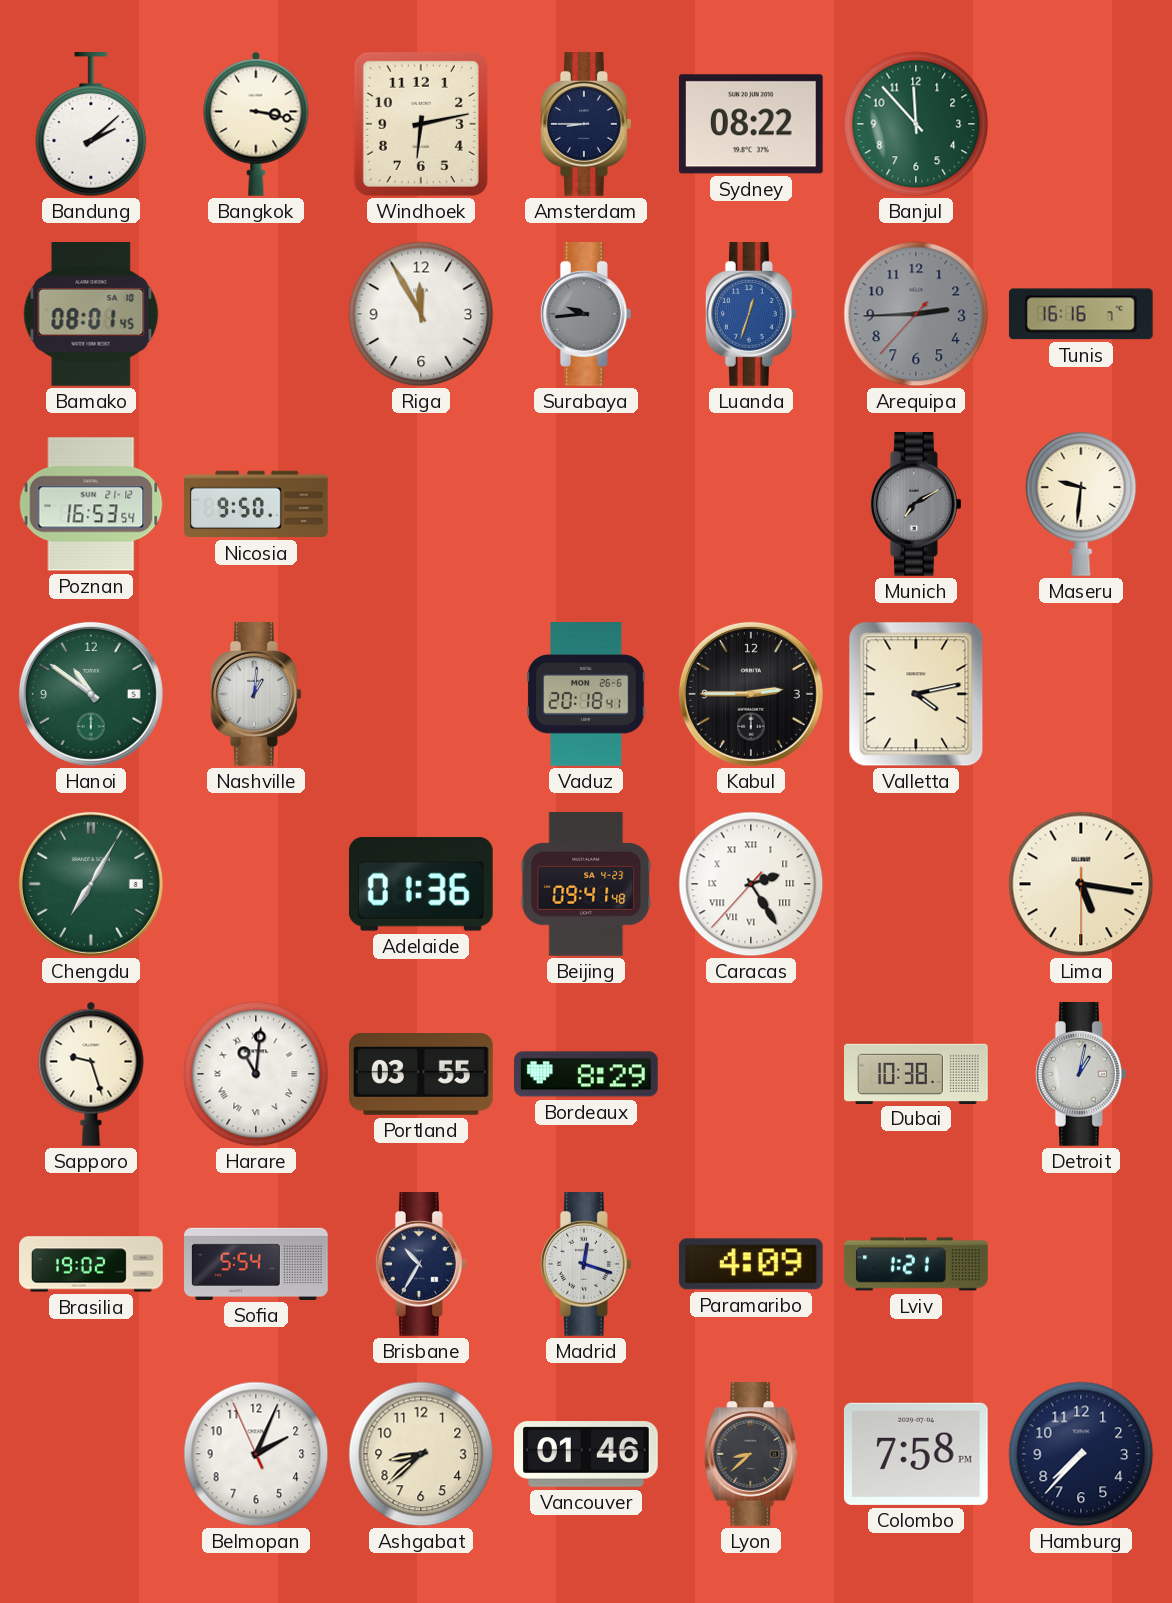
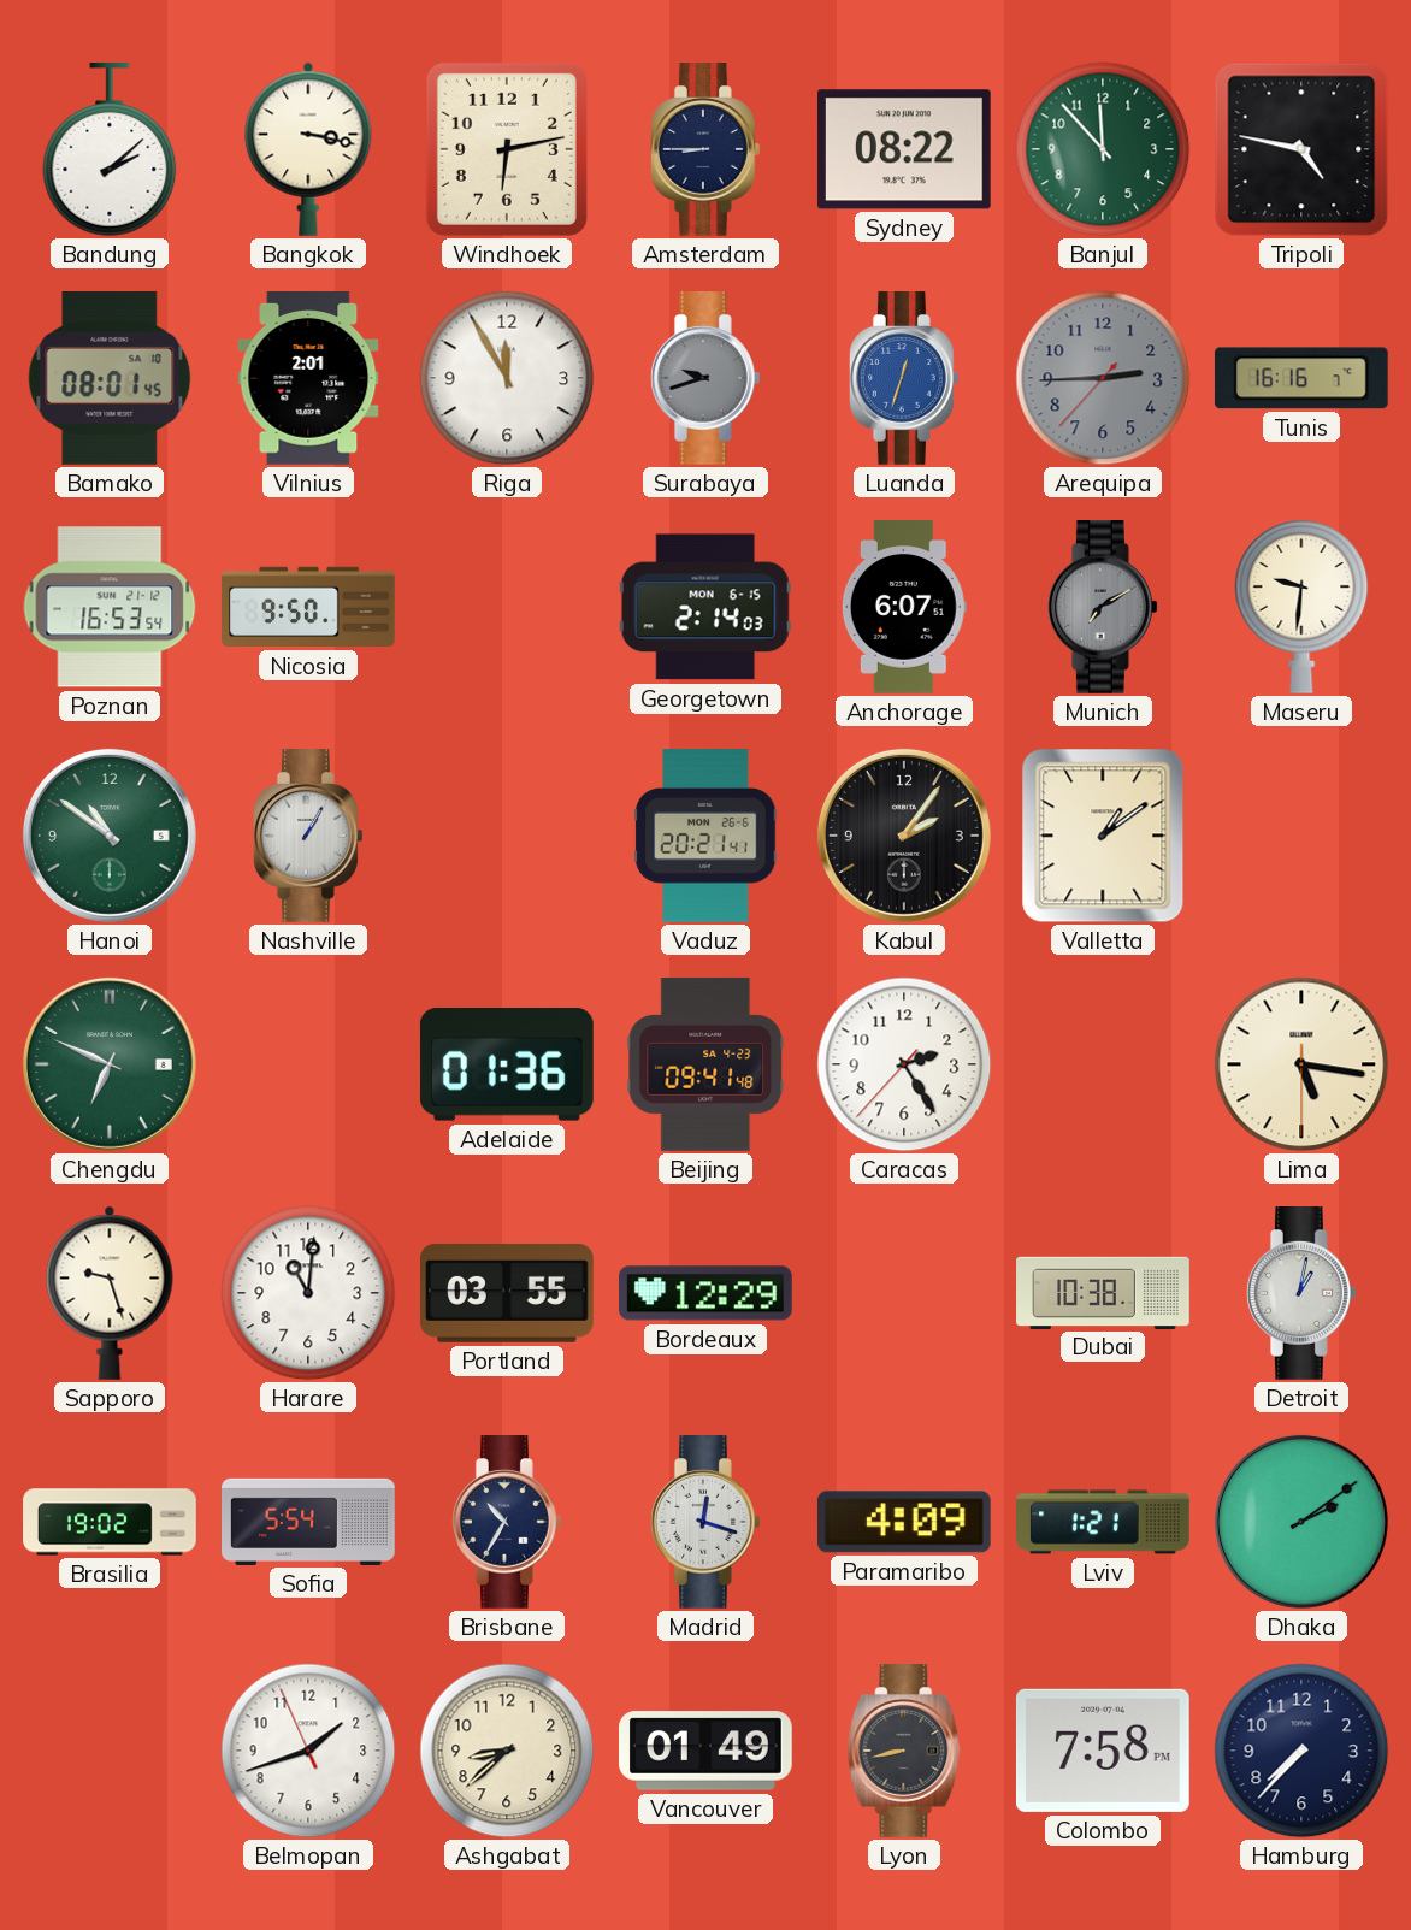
Tripoli: none -> 4:47 (1301, 149)
Vilnius: none -> 2:01 (308, 379)
Surabaya: 9:44 -> 9:42 (707, 379)
Georgetown: none -> 2:14 (705, 607)
Anchorage: none -> 6:07 (904, 607)
Nashville: 1:01 -> 1:05 (309, 837)
Vaduz: 20:18 -> 20:21 (705, 836)
Kabul: 2:45 -> 2:06 (904, 836)
Valletta: 4:13 -> 1:09 (1103, 836)
Chengdu: 7:05 -> 6:49 (110, 1064)
Caracas numerals: Roman -> Arabic (904, 1064)
Harare numerals: Roman -> Arabic (308, 1293)
Bordeaux: 8:29 -> 12:29 (707, 1293)
Dhaka: none -> 2:09 (1301, 1522)
Belmopan: 2:03 -> 1:41 (308, 1751)
Vancouver: 01:46 -> 01:49 (707, 1751)
Lyon: 8:38 -> 8:43 (904, 1752)
